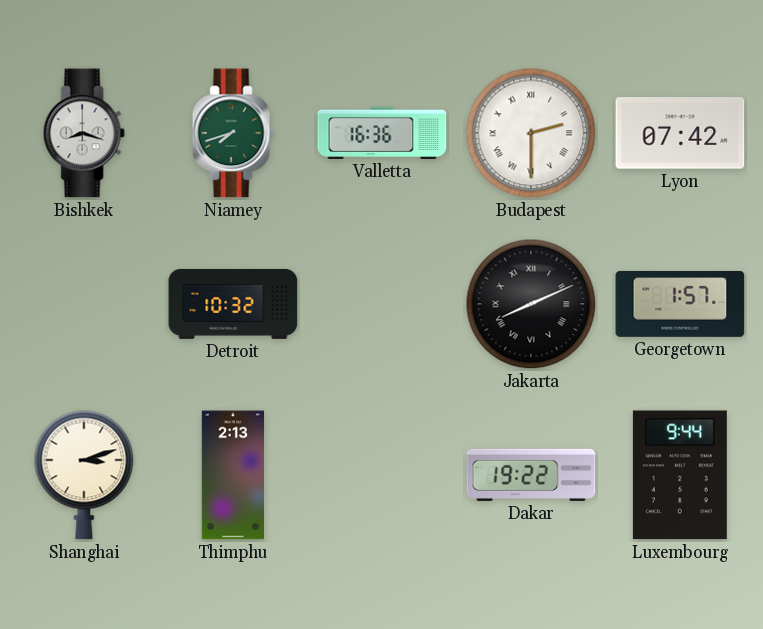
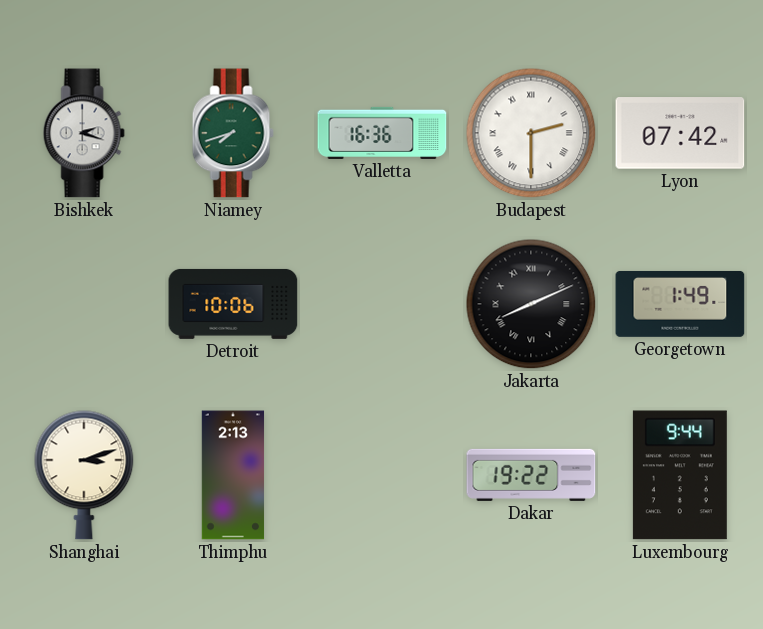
Bishkek: 8:18 -> 2:18 (84, 133)
Detroit: 10:32 -> 10:06 (233, 304)
Georgetown: 1:57 -> 1:49 (680, 304)
